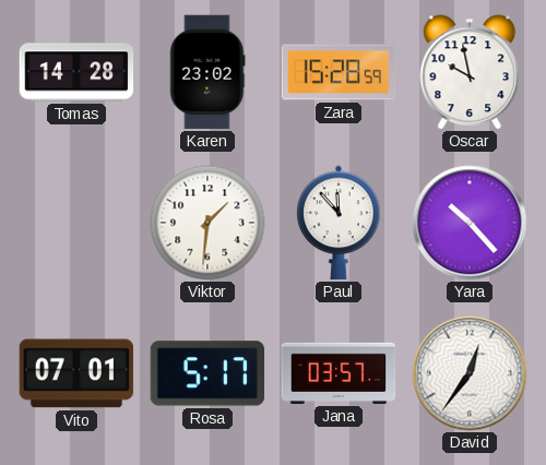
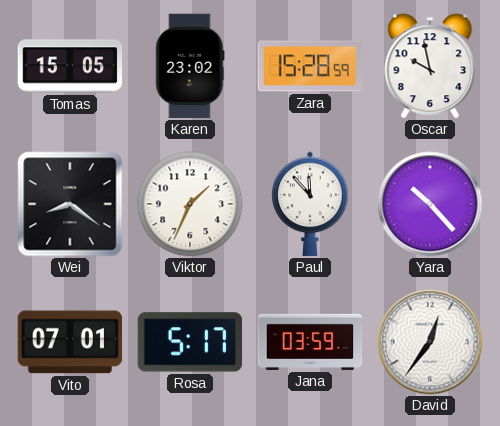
Tomas: 14:28 -> 15:05 (70, 66)
Wei: none -> 8:21 (70, 204)
Viktor: 1:31 -> 1:34 (190, 204)
Jana: 03:57 -> 03:59 (310, 342)
